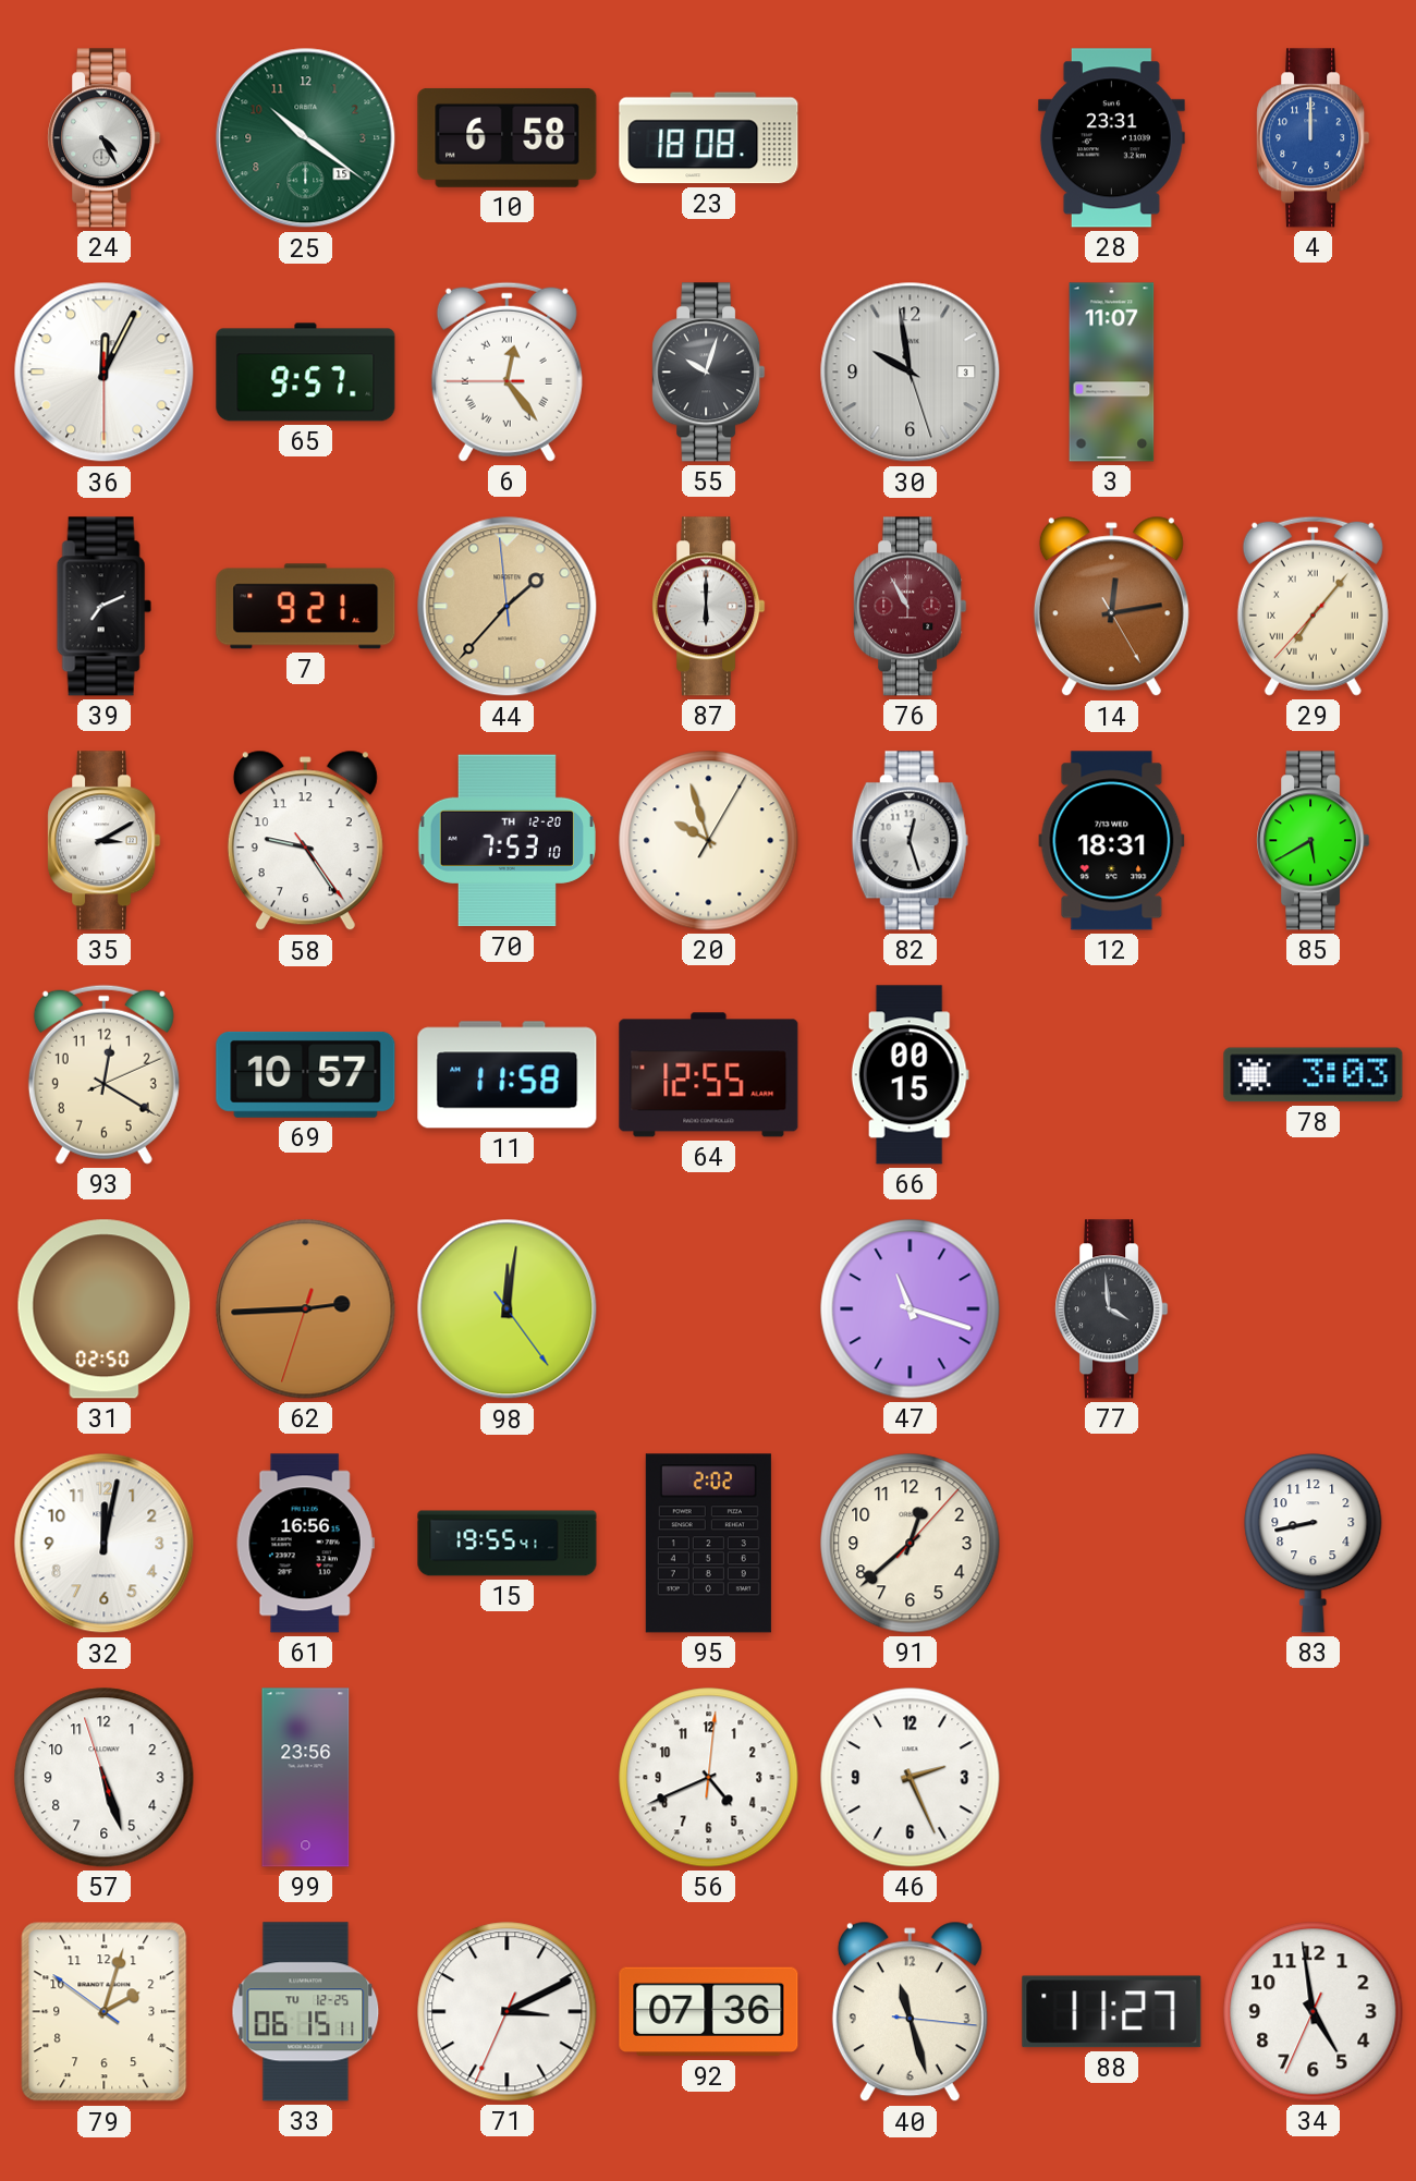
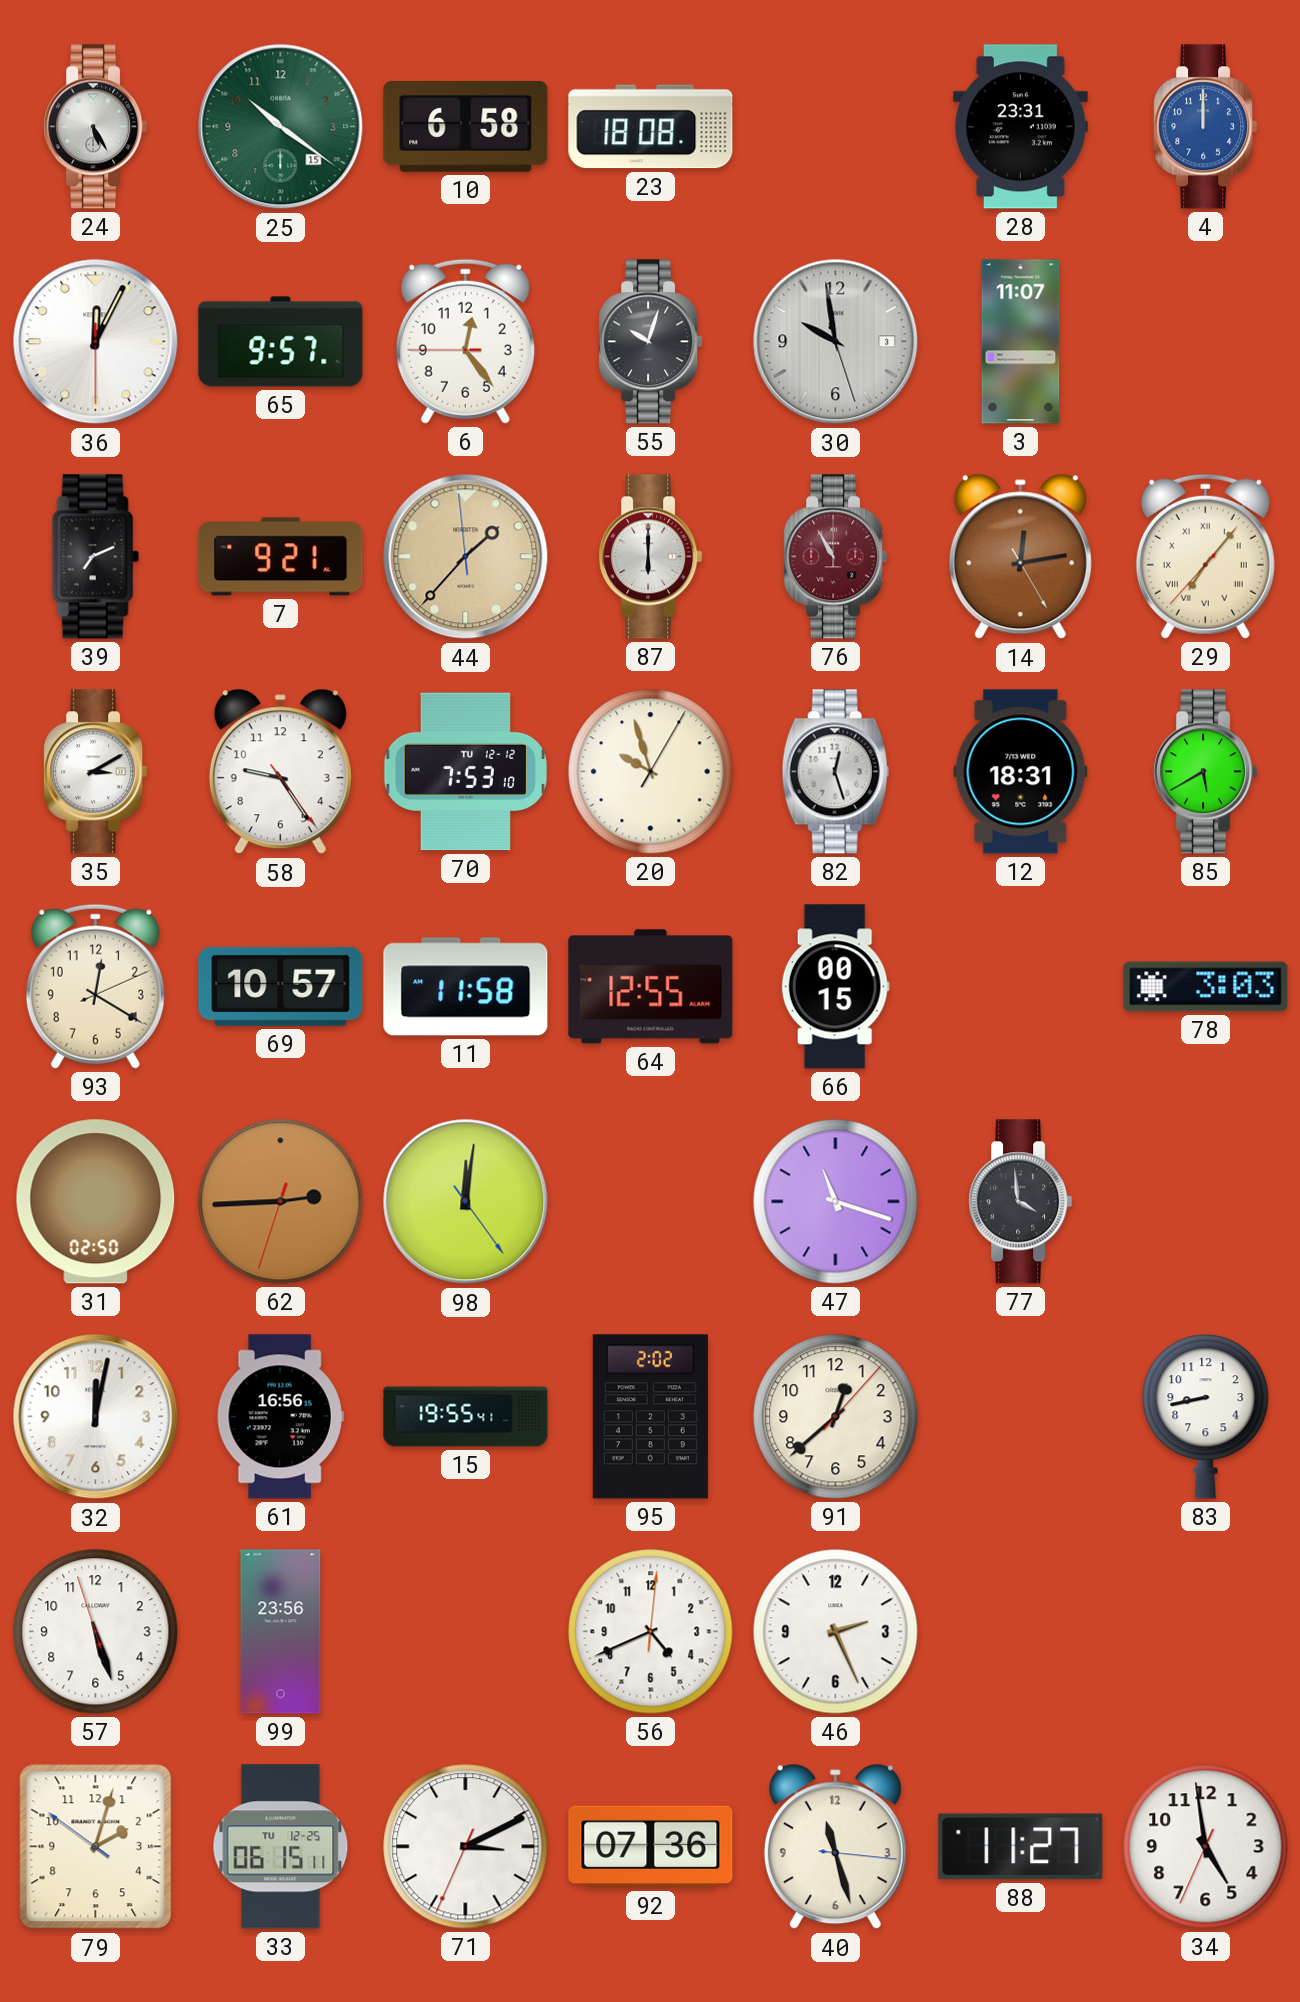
24: 4:25 -> 5:25 (96, 127)
6 numerals: Roman -> Arabic (465, 341)
70 date: TH 12-20 -> TU 12-12 (465, 772)
